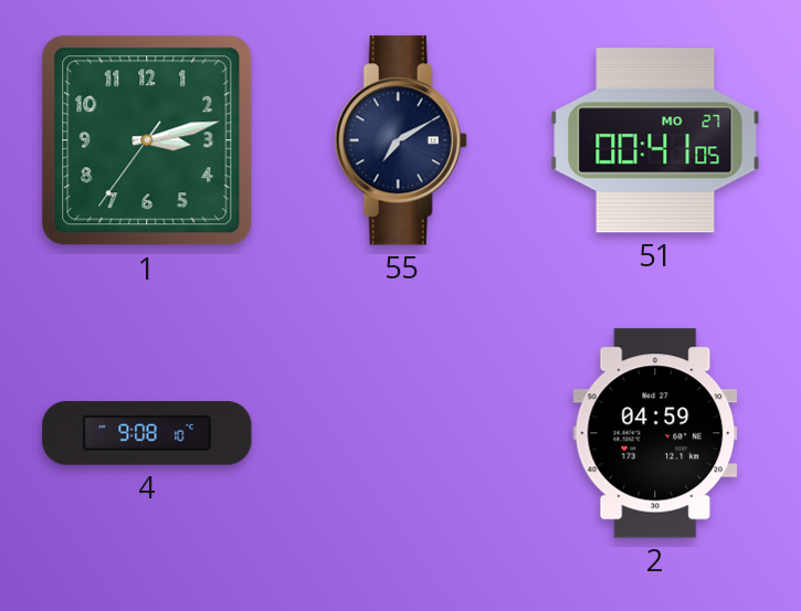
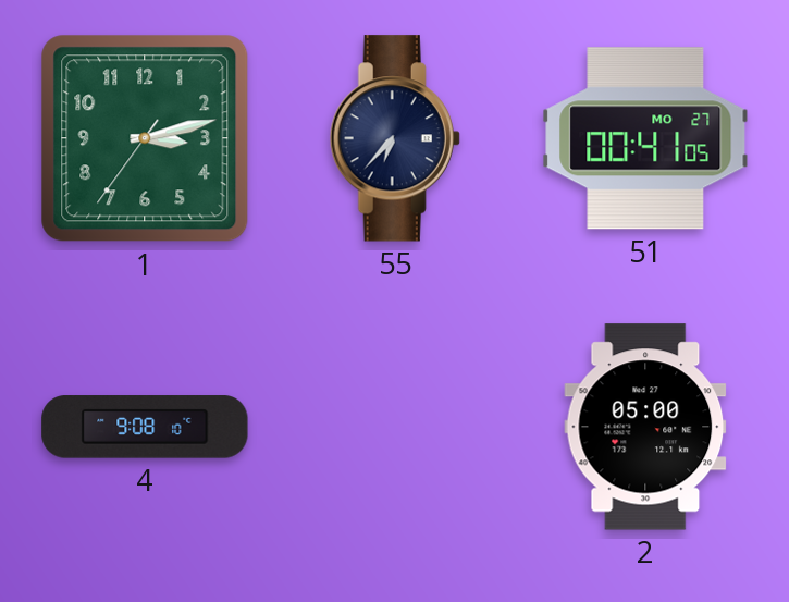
55: 7:10 -> 6:37 (395, 138)
2: 04:59 -> 05:00 (645, 427)
